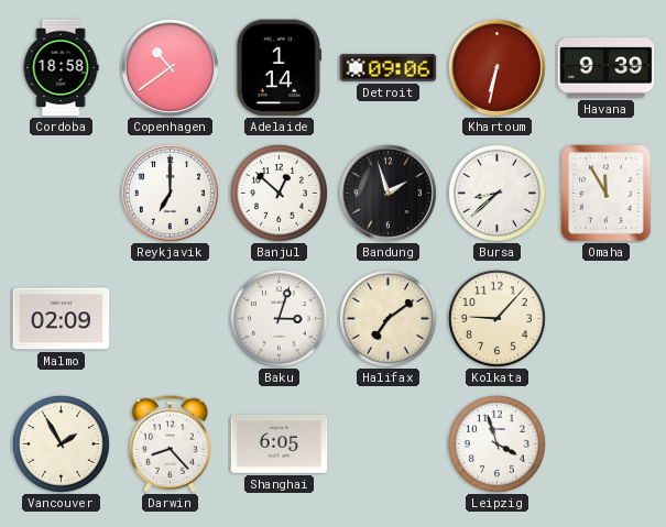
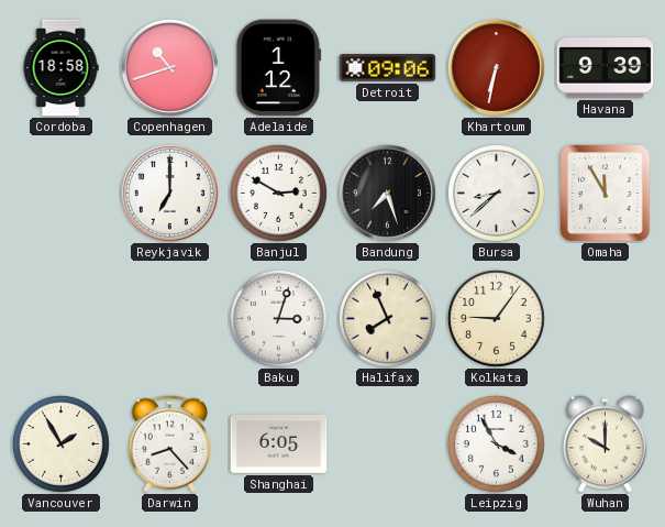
Copenhagen: 10:39 -> 10:42 (169, 67)
Adelaide: 1:14 -> 1:12 (279, 68)
Banjul: 12:52 -> 2:50 (278, 193)
Bandung: 1:57 -> 7:27 (387, 193)
Malmo: 02:09 -> none (62, 319)
Halifax: 7:09 -> 7:56 (387, 318)
Kolkata: 9:07 -> 9:06 (496, 318)
Leipzig: 3:57 -> 3:55 (496, 443)
Wuhan: none -> 10:00 (606, 444)
